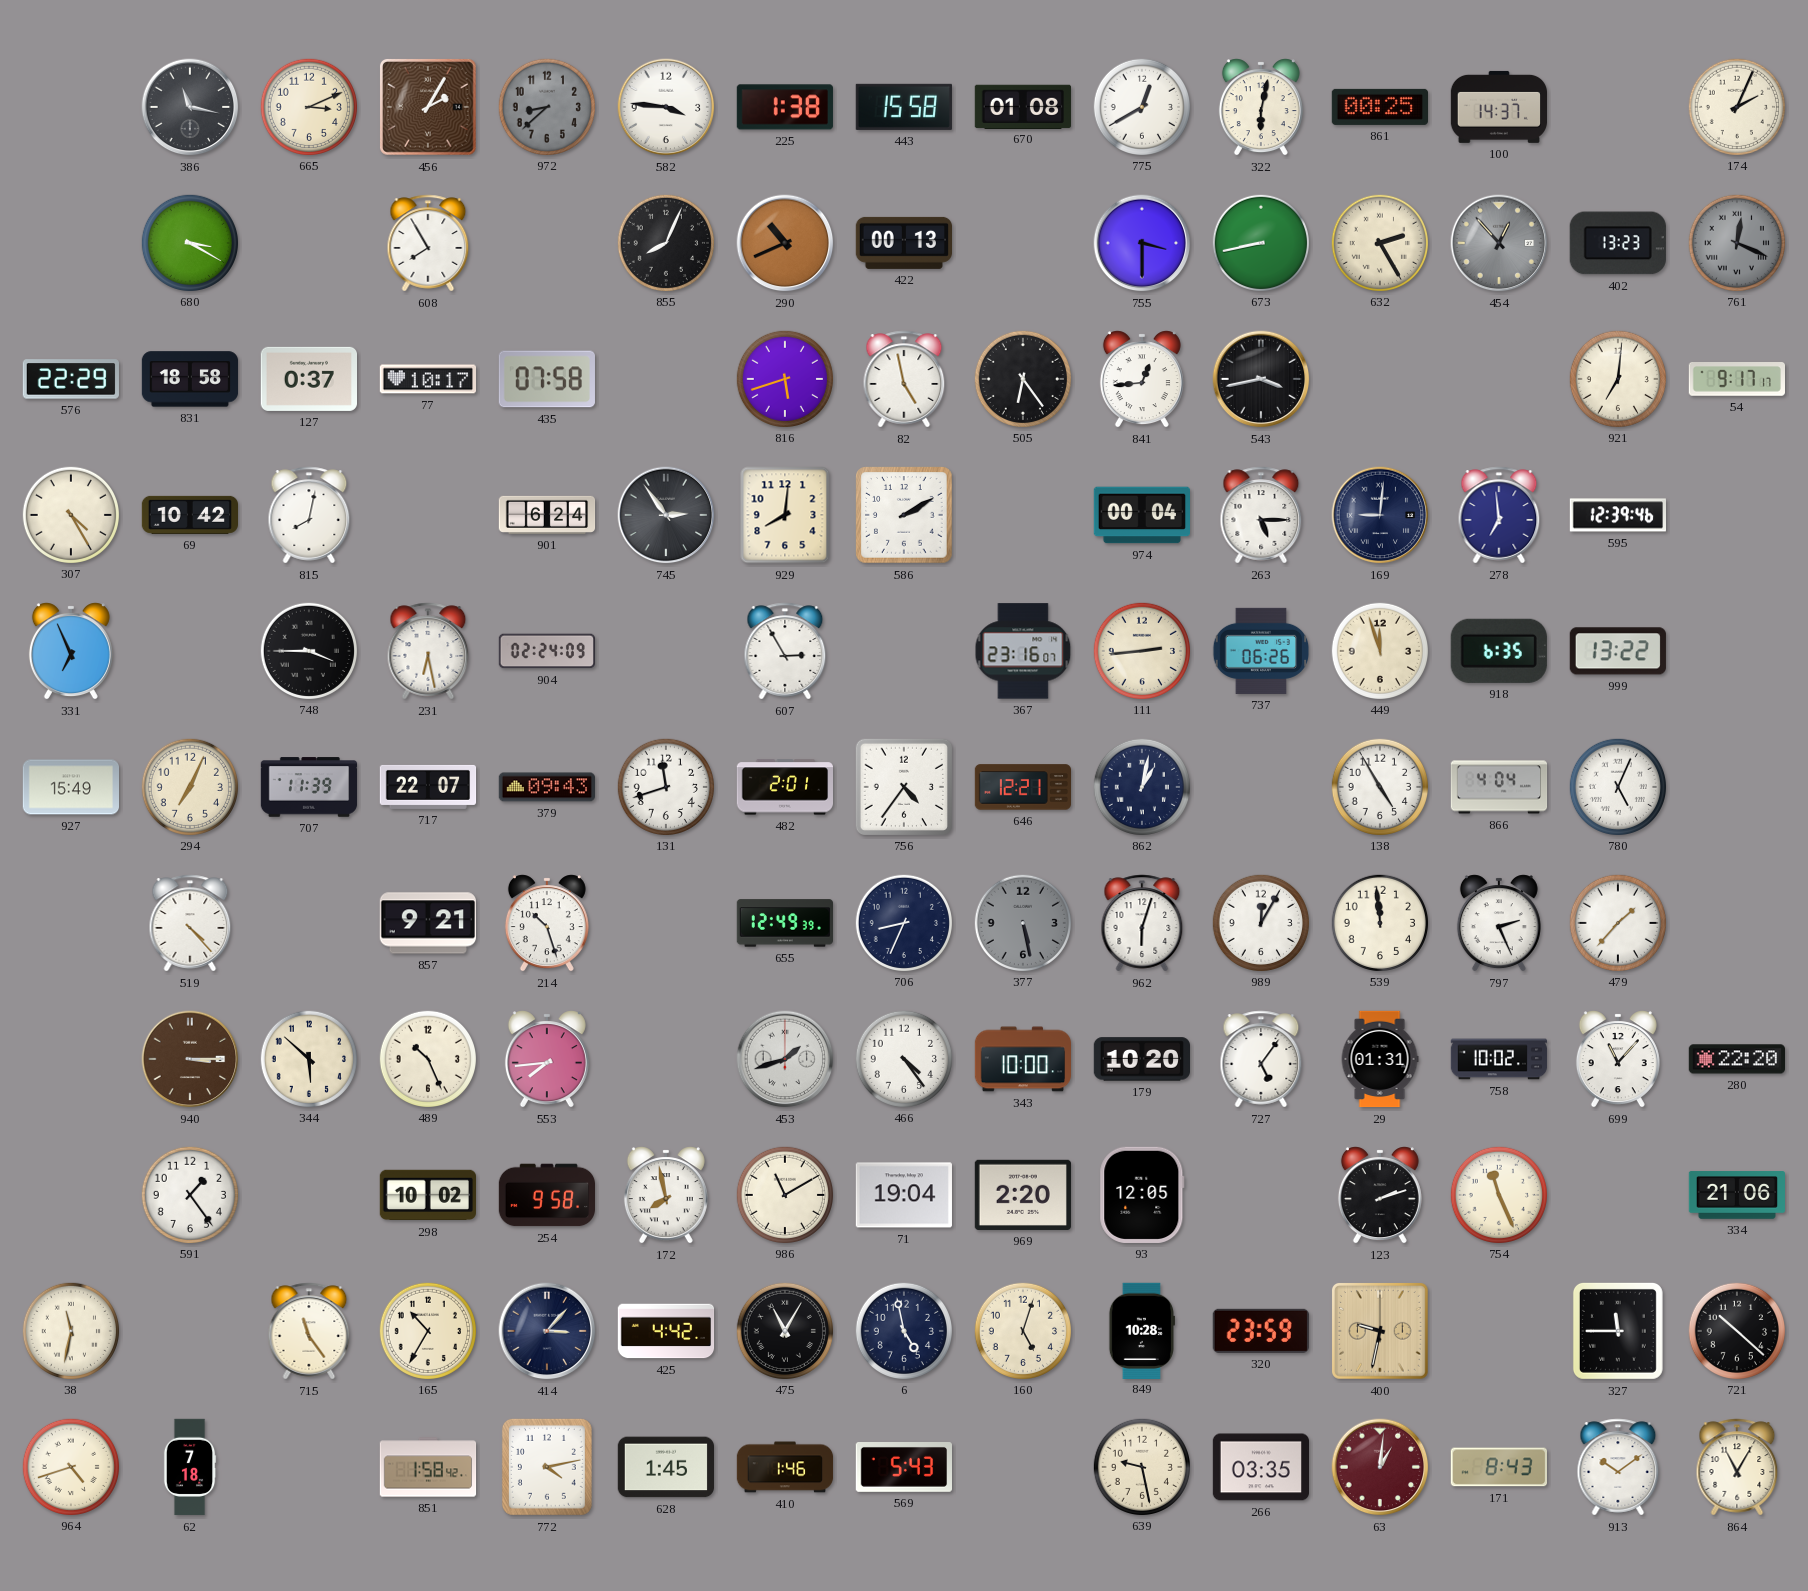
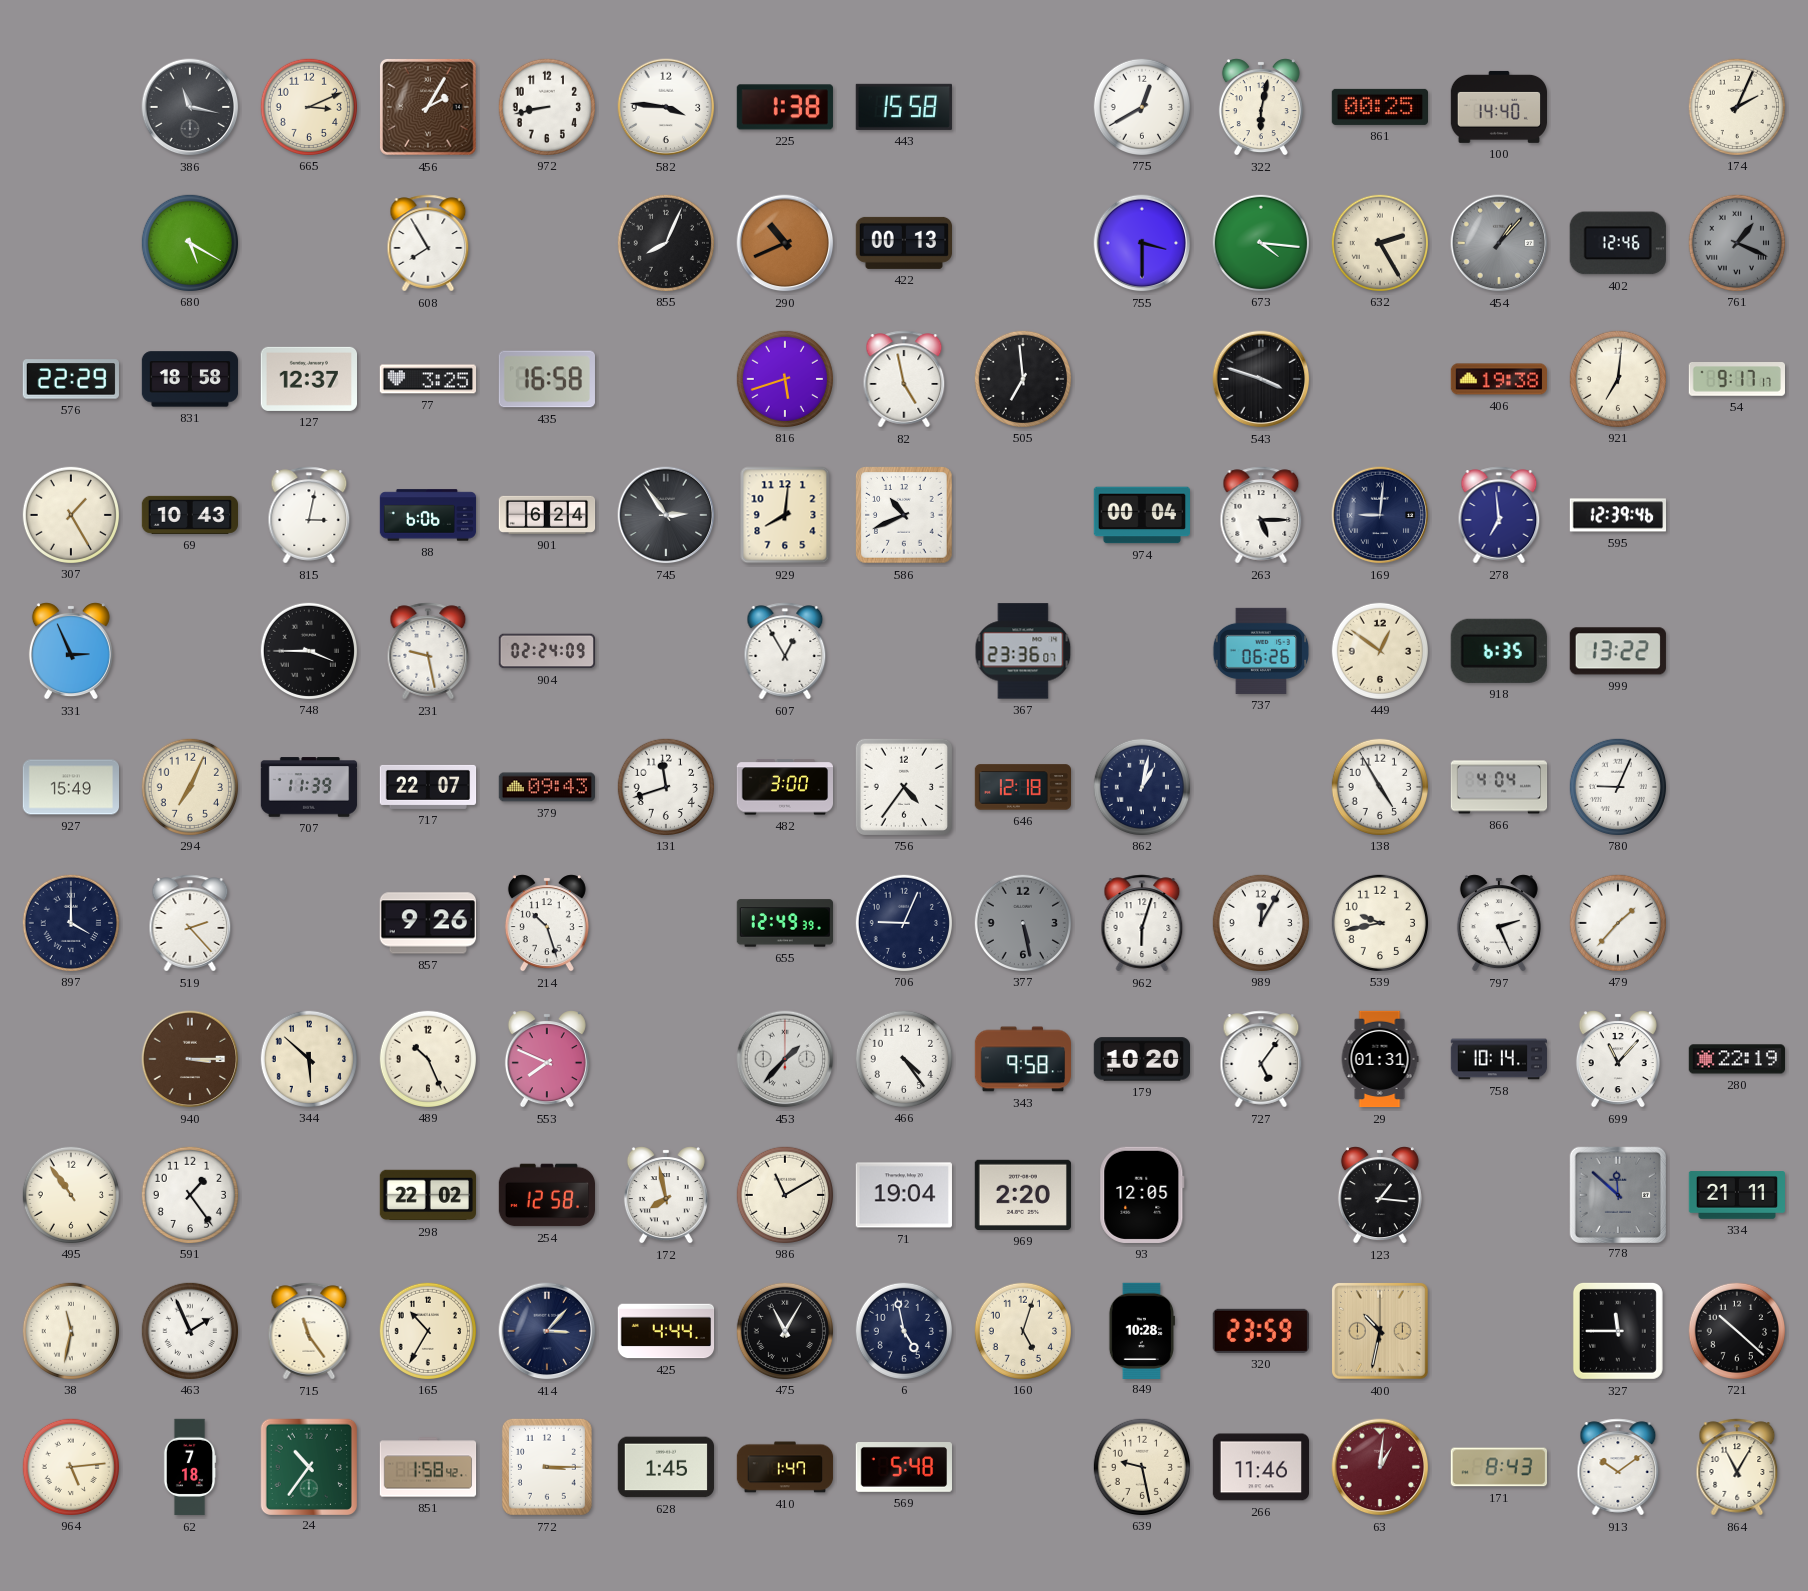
972: 8:38 -> 8:43 (546, 106)
972 dial: grey -> white (546, 106)
670: 01:08 -> none (1023, 106)
100: 14:37 -> 14:40 (1498, 107)
680: 3:20 -> 5:20 (189, 242)
673: 8:43 -> 4:16 (1260, 242)
454: 12:53 -> 1:07 (1499, 243)
402: 13:23 -> 12:46 (1618, 243)
761: 12:19 -> 1:19 (1736, 242)
127: 0:37 -> 12:37 (308, 379)
77: 10:17 -> 3:25 (427, 379)
435: 07:58 -> 16:58 (546, 379)
505: 6:24 -> 6:59 (1022, 378)
841: 12:44 -> none (1142, 379)
543: 3:43 -> 3:48 (1261, 379)
406: none -> 19:38 (1498, 379)
307: 4:25 -> 1:25 (70, 514)
69: 10:42 -> 10:43 (189, 515)
815: 8:02 -> 3:02 (309, 515)
88: none -> 6:06 (428, 515)
586: 2:10 -> 10:41 (904, 515)
331: 6:56 -> 2:56 (71, 651)
231: 6:28 -> 9:28 (428, 651)
607: 2:55 -> 12:55 (785, 651)
367: 23:16 -> 23:36 (1023, 651)
111: 2:44 -> none (1141, 650)
449: 11:57 -> 12:51 (1379, 650)
482: 2:01 -> 3:00 (784, 787)
646: 12:21 -> 12:18 (1022, 787)
780: 5:04 -> 9:04 (1617, 786)
897: none -> 4:00 (70, 922)
519: 4:23 -> 2:23 (190, 923)
857: 9:21 -> 9:26 (427, 923)
706: 8:34 -> 9:04 (903, 922)
539: 11:59 -> 9:43 (1379, 922)
553: 7:44 -> 7:49 (547, 1059)
453: 1:42 -> 1:37 (785, 1059)
343: 10:00 -> 9:58 (1022, 1059)
758: 10:02 -> 10:14 (1499, 1059)
280: 22:20 -> 22:19 (1736, 1059)
495: none -> 10:54 (70, 1194)
298: 10:02 -> 22:02 (427, 1195)
254: 9:58 -> 12:58 (546, 1195)
123: 2:12 -> 1:16 (1380, 1195)
754: 11:26 -> none (1498, 1194)
778: none -> 11:52 (1617, 1194)
334: 21:06 -> 21:11 (1736, 1195)
463: none -> 1:56 (189, 1330)
425: 4:42 -> 4:44 (666, 1331)
400: 9:32 -> 10:32 (1380, 1331)
964: 4:42 -> 5:14 (70, 1466)
24: none -> 10:36 (308, 1466)
772: 4:13 -> 3:15 (547, 1467)
410: 1:46 -> 1:47 (785, 1467)
569: 5:43 -> 5:48 (903, 1468)
266: 03:35 -> 11:46 (1260, 1467)
